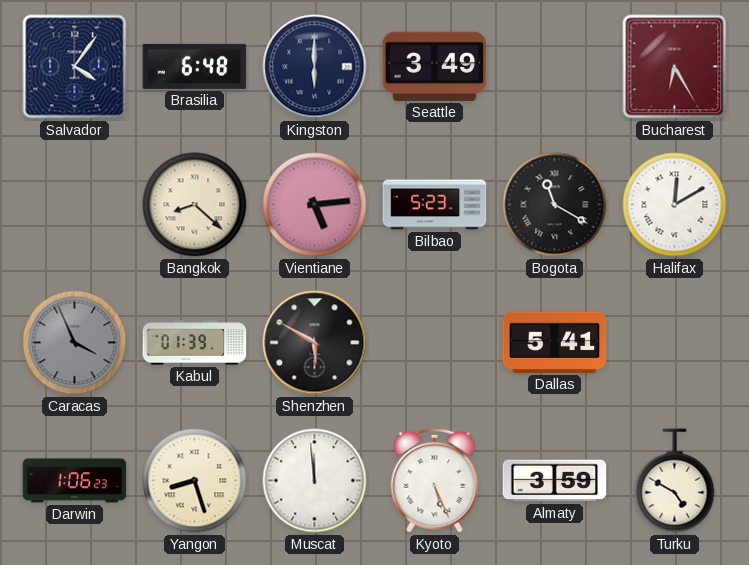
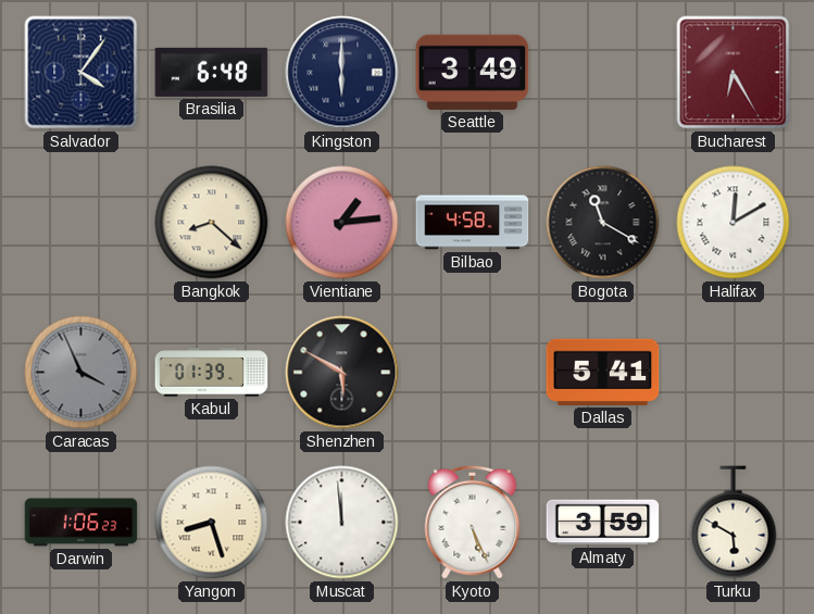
Vientiane: 5:14 -> 1:14 (342, 223)
Bilbao: 5:23 -> 4:58 (473, 223)
Turku: 4:50 -> 5:50 (734, 523)
